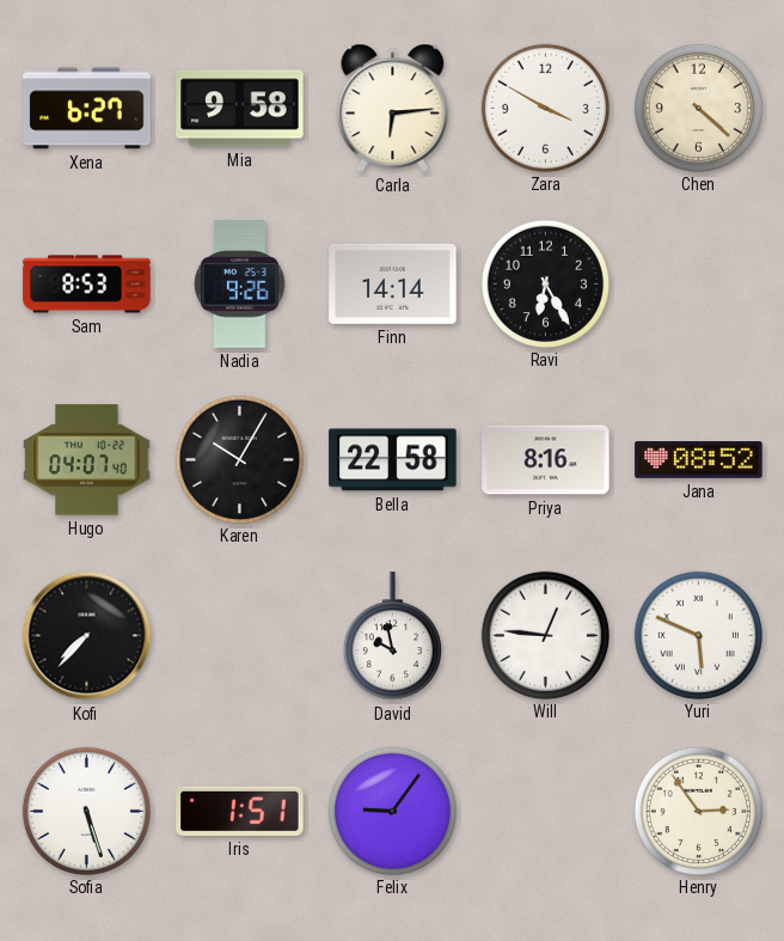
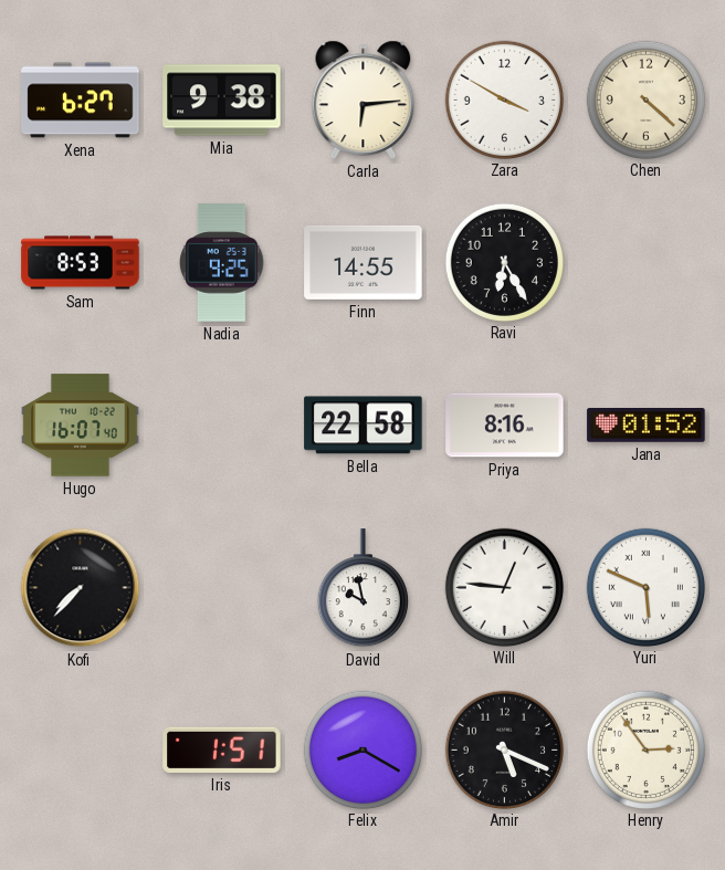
Mia: 9:58 -> 9:38 (222, 101)
Nadia: 9:26 -> 9:25 (222, 263)
Finn: 14:14 -> 14:55 (364, 262)
Hugo: 04:07 -> 16:07 (81, 426)
Karen: 10:05 -> none (239, 459)
Jana: 08:52 -> 01:52 (647, 426)
Sofia: 5:27 -> none (86, 811)
Felix: 9:06 -> 8:20 (362, 750)
Amir: none -> 5:19 (504, 750)
